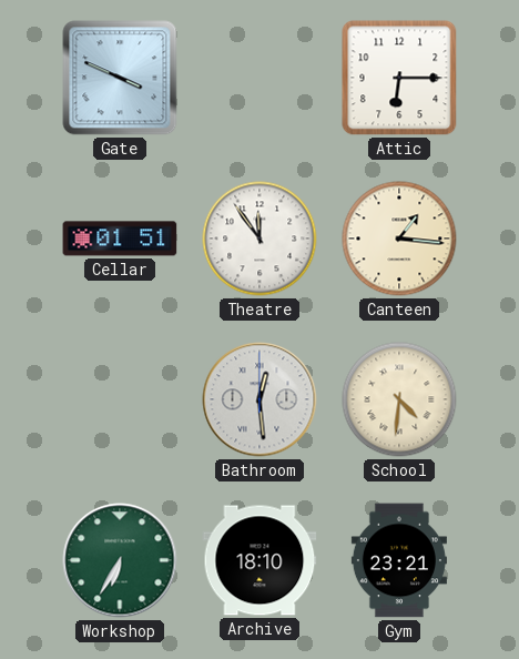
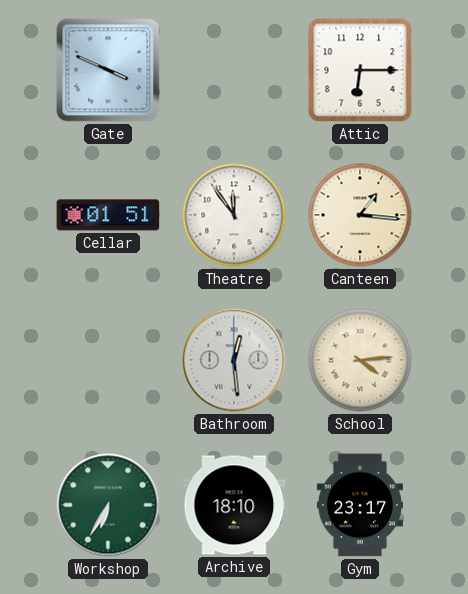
School: 4:31 -> 4:14 (360, 360)
Gym: 23:21 -> 23:17 (360, 505)
